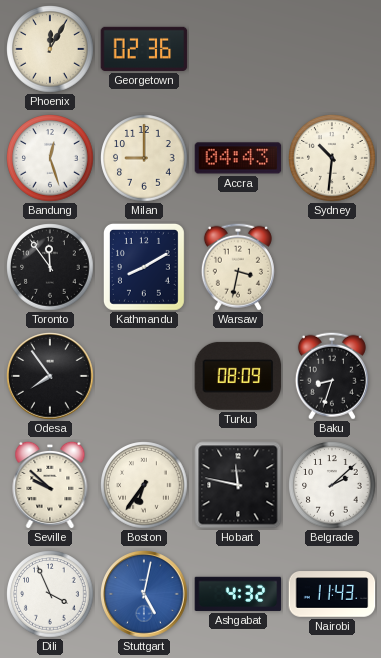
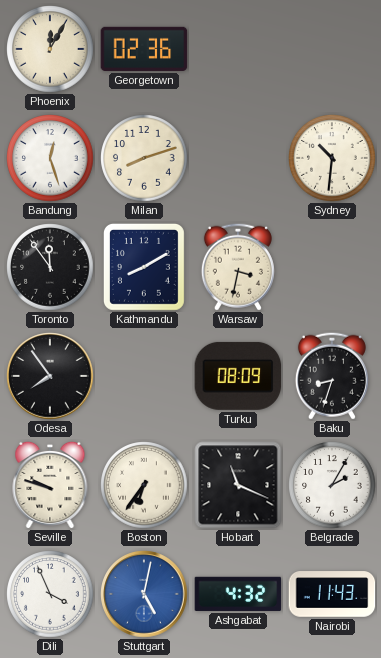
Milan: 9:00 -> 8:12 (144, 158)
Accra: 04:43 -> none (238, 158)
Seville: 9:52 -> 9:48 (50, 485)
Hobart: 11:47 -> 11:19 (238, 485)
Belgrade: 2:08 -> 2:05 (332, 485)
